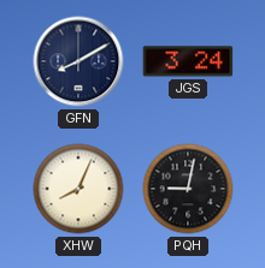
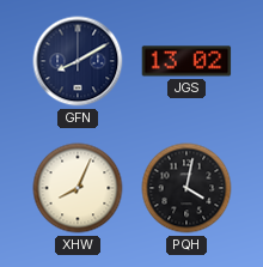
JGS: 3:24 -> 13:02 (186, 61)
PQH: 9:02 -> 4:02 (186, 188)
